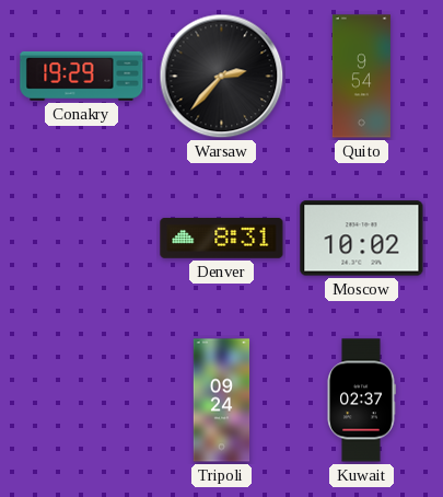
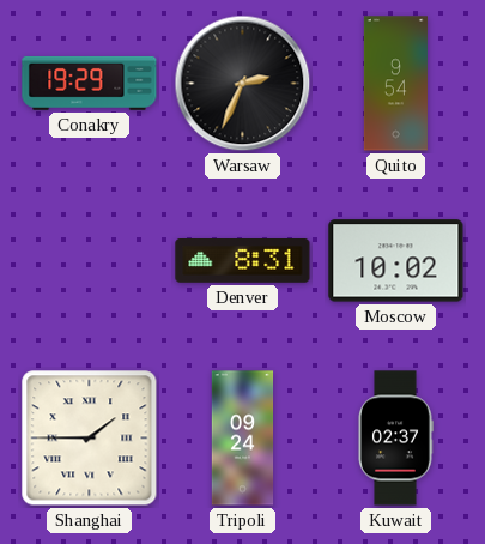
Warsaw: 2:37 -> 2:34 (243, 84)
Shanghai: none -> 1:45 (90, 439)
